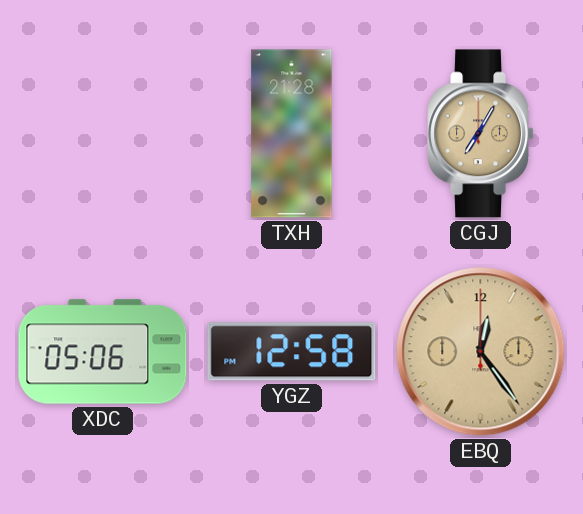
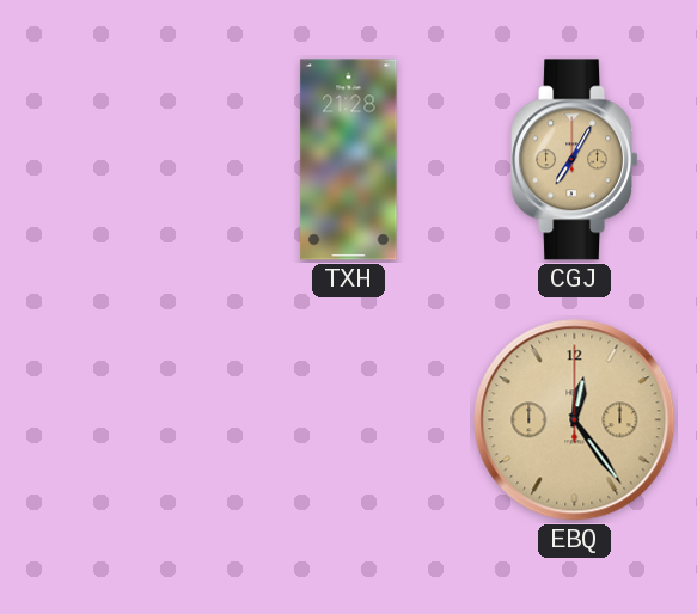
XDC: 05:06 -> none (103, 352)
YGZ: 12:58 -> none (292, 352)
